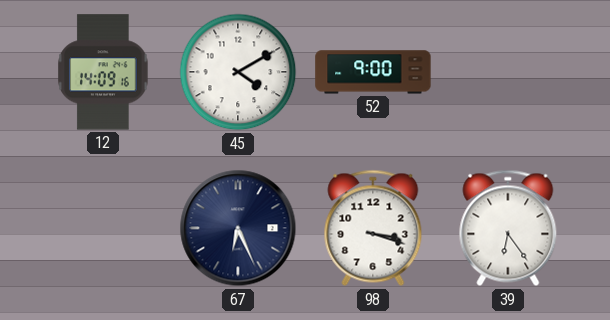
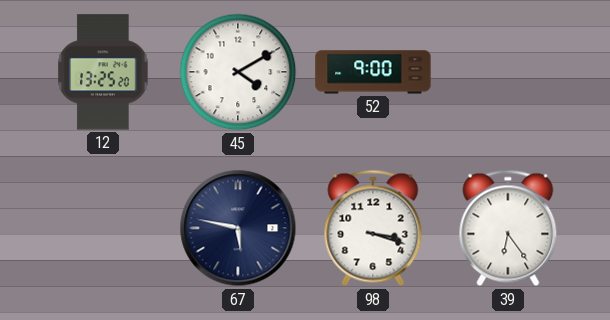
12: 14:09 -> 13:25 (103, 72)
67: 6:26 -> 5:47 (238, 228)
